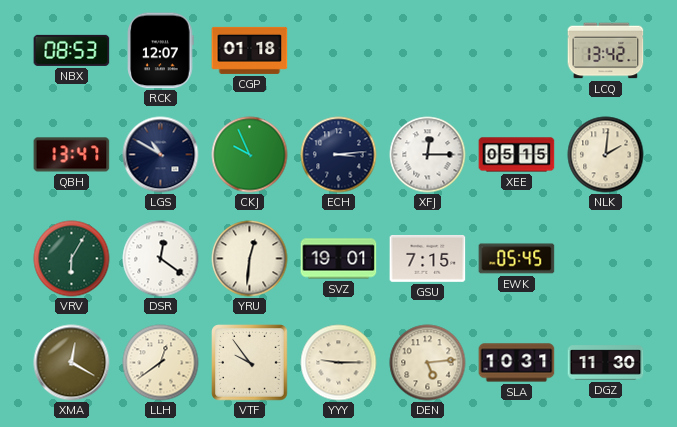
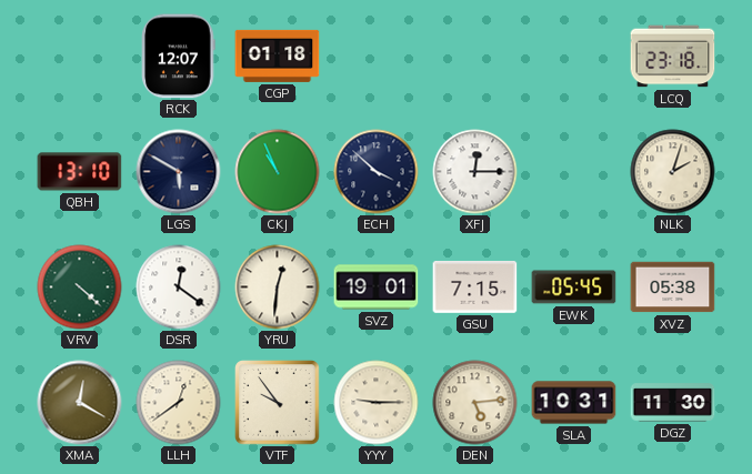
NBX: 08:53 -> none (72, 50)
LCQ: 13:42 -> 23:18 (673, 57)
QBH: 13:47 -> 13:10 (80, 172)
LGS: 10:50 -> 5:50 (179, 172)
CKJ: 9:56 -> 10:56 (278, 172)
ECH: 3:14 -> 3:52 (377, 172)
XEE: 05:15 -> none (517, 155)
NLK: 2:01 -> 2:03 (673, 172)
VRV: 6:05 -> 4:22 (80, 288)
XVZ: none -> 05:38 (673, 288)
